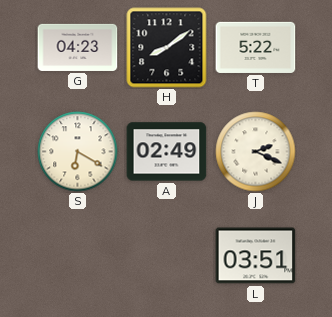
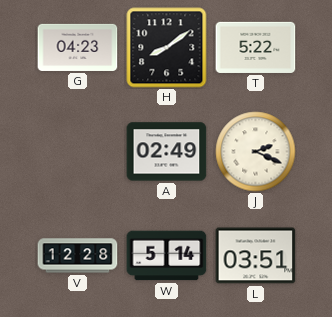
S: 6:20 -> none (78, 152)
V: none -> 12:28 (78, 256)
W: none -> 5:14 (167, 256)
